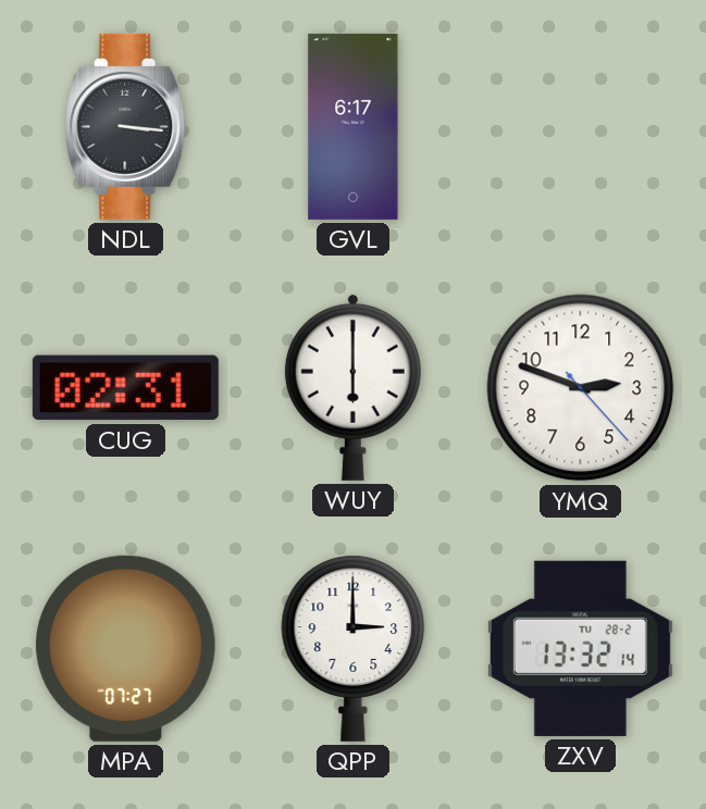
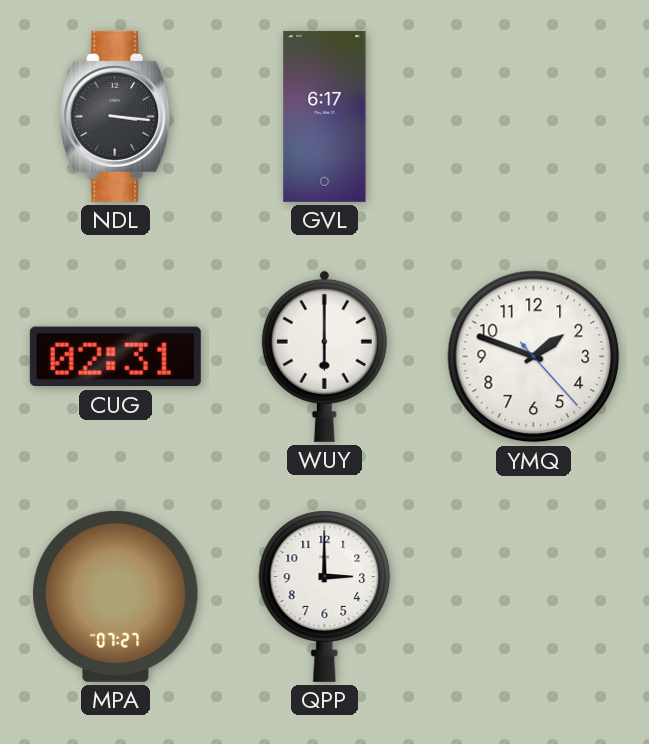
YMQ: 2:48 -> 1:48 (534, 357)
ZXV: 13:32 -> none (580, 648)
